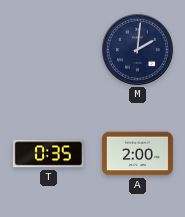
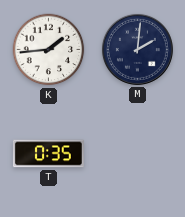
K: none -> 1:44 (49, 50)
A: 2:00 -> none (137, 154)
